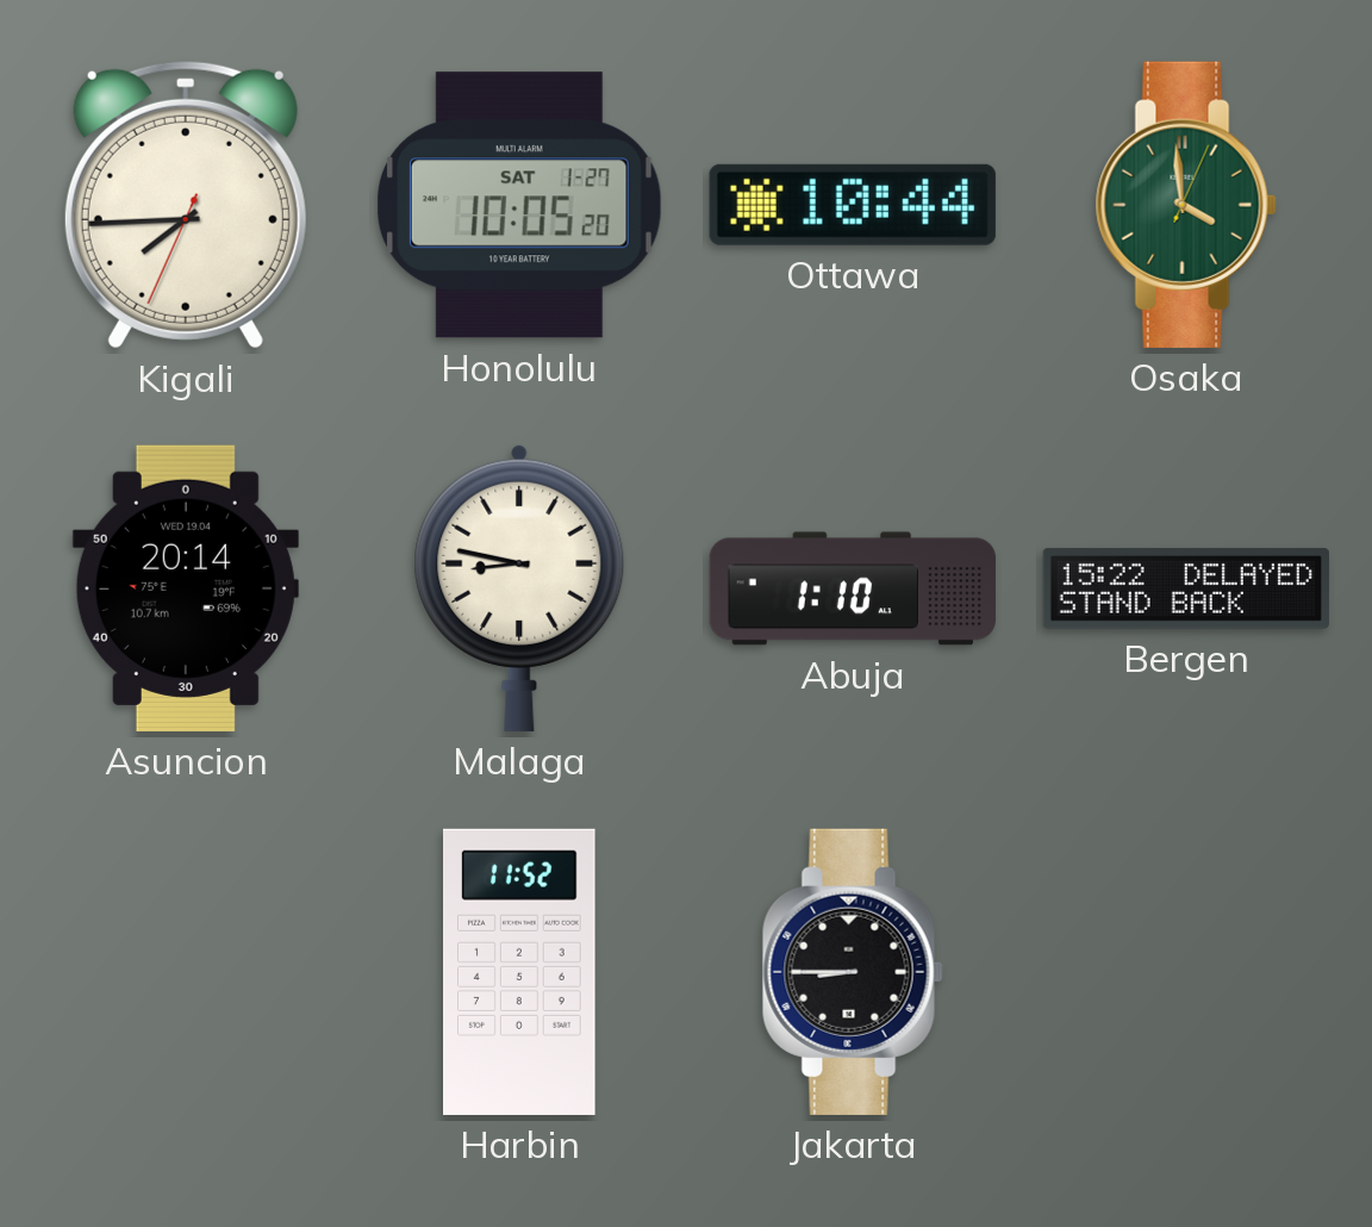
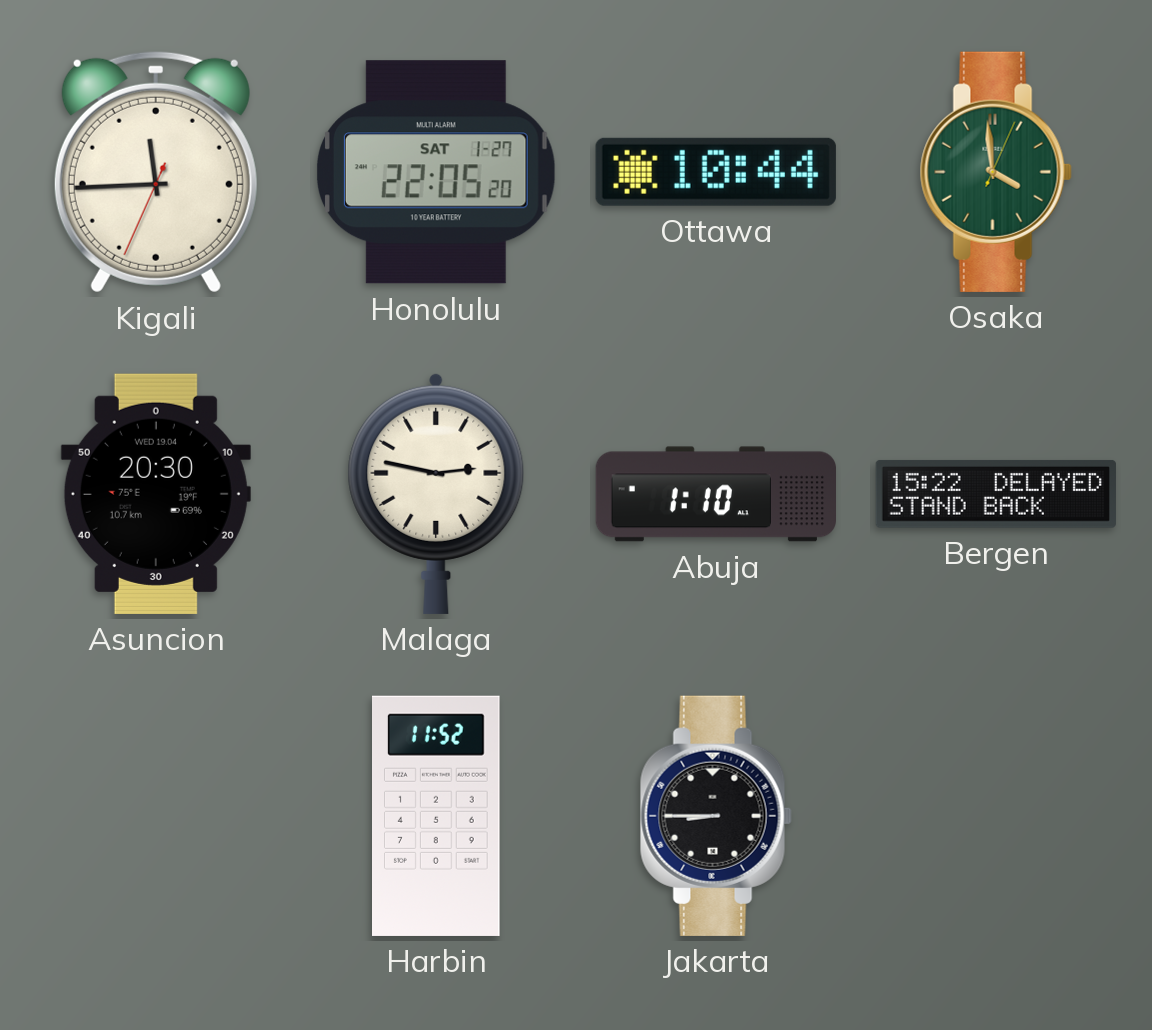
Kigali: 7:44 -> 11:44 (156, 172)
Honolulu: 10:05 -> 22:05 (436, 172)
Asuncion: 20:14 -> 20:30 (156, 494)
Malaga: 8:47 -> 2:47 (436, 493)
